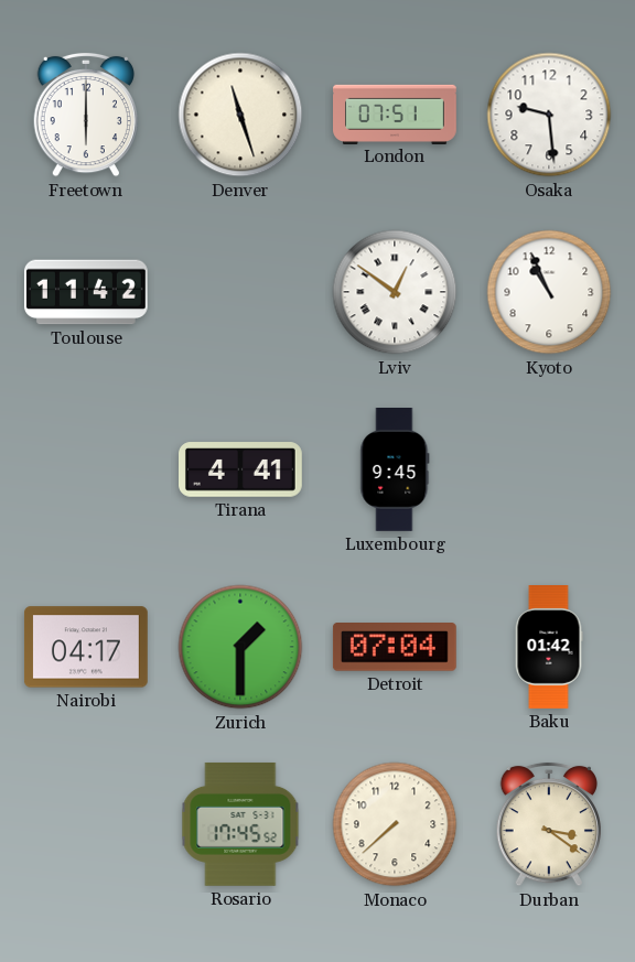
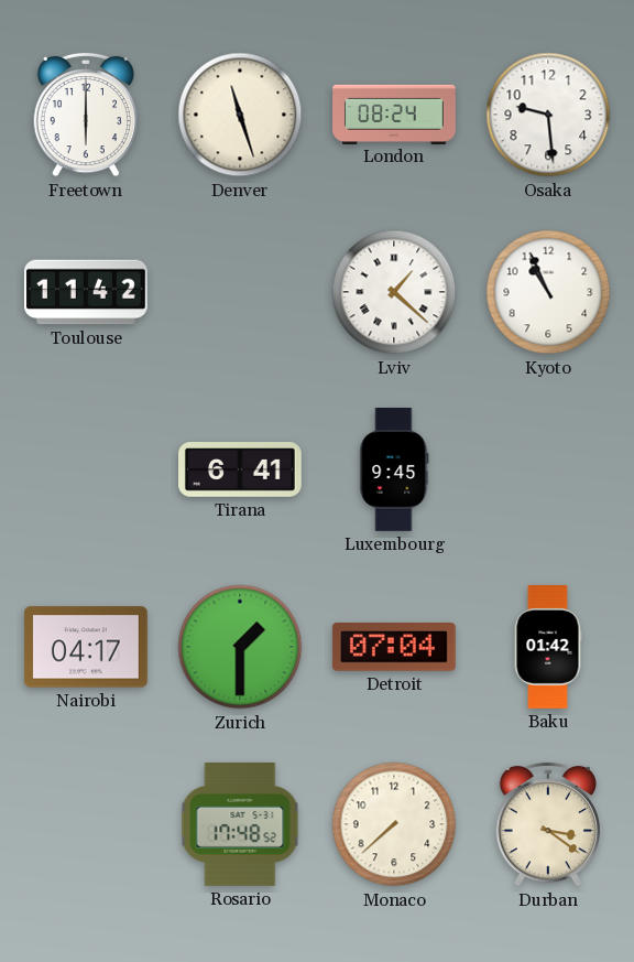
London: 07:51 -> 08:24 (395, 114)
Lviv: 12:51 -> 1:22 (394, 292)
Tirana: 4:41 -> 6:41 (241, 469)
Rosario: 17:45 -> 17:48 (240, 824)
